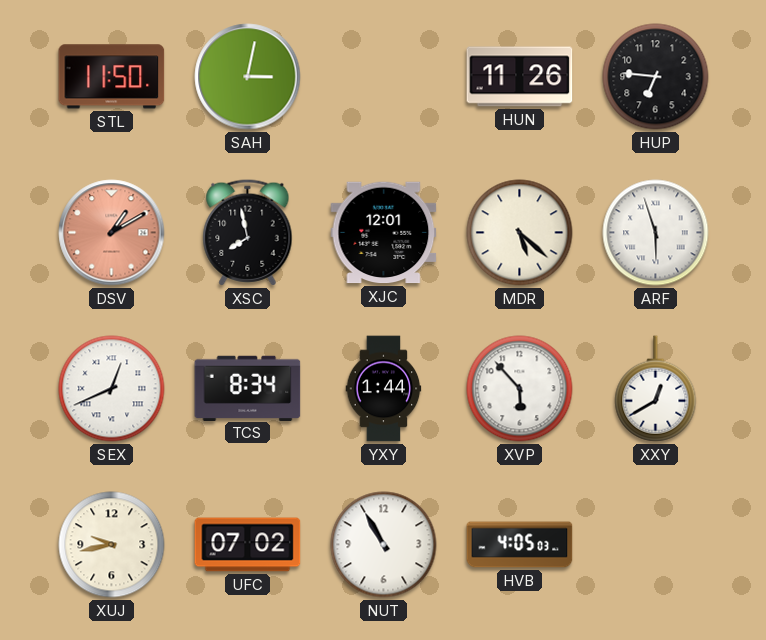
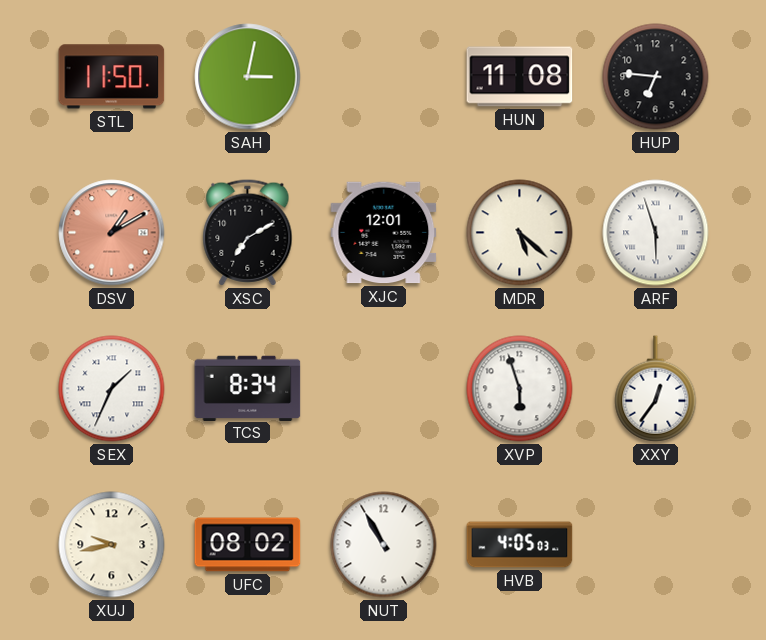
HUN: 11:26 -> 11:08 (520, 77)
XSC: 7:58 -> 7:10 (248, 233)
SEX: 12:41 -> 1:34 (112, 389)
YXY: 1:44 -> none (384, 389)
XVP: 5:53 -> 5:57 (520, 389)
XXY: 12:40 -> 12:36 (656, 389)
UFC: 07:02 -> 08:02 (248, 545)
